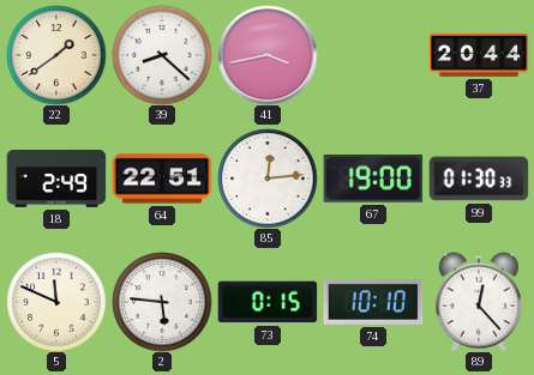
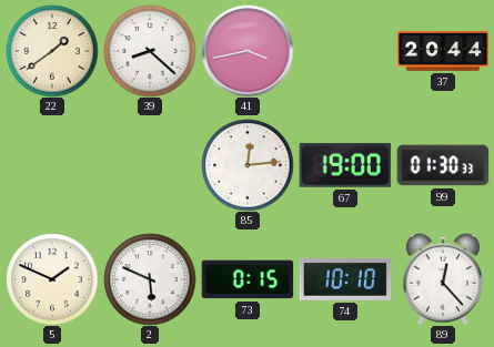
18: 2:49 -> none (56, 179)
64: 22:51 -> none (162, 179)
5: 11:49 -> 1:49 (52, 279)
2: 5:46 -> 5:49 (150, 279)
